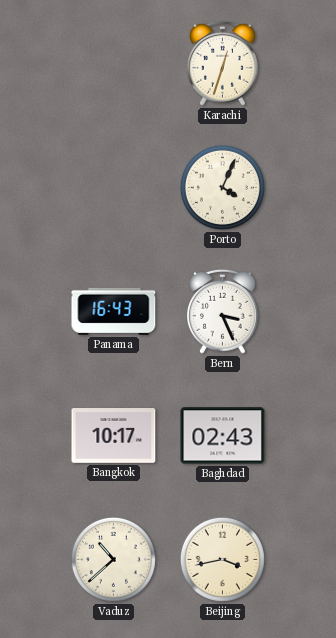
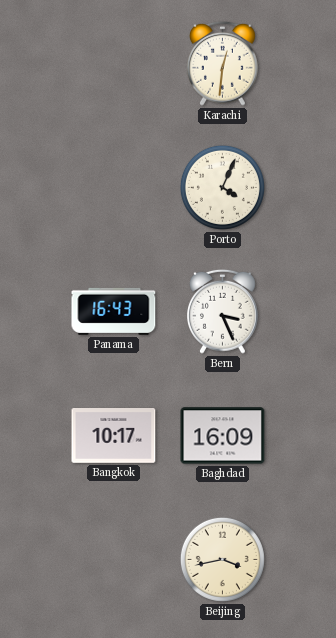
Karachi: 12:33 -> 12:31 (223, 63)
Baghdad: 02:43 -> 16:09 (223, 436)
Vaduz: 10:38 -> none (113, 559)
